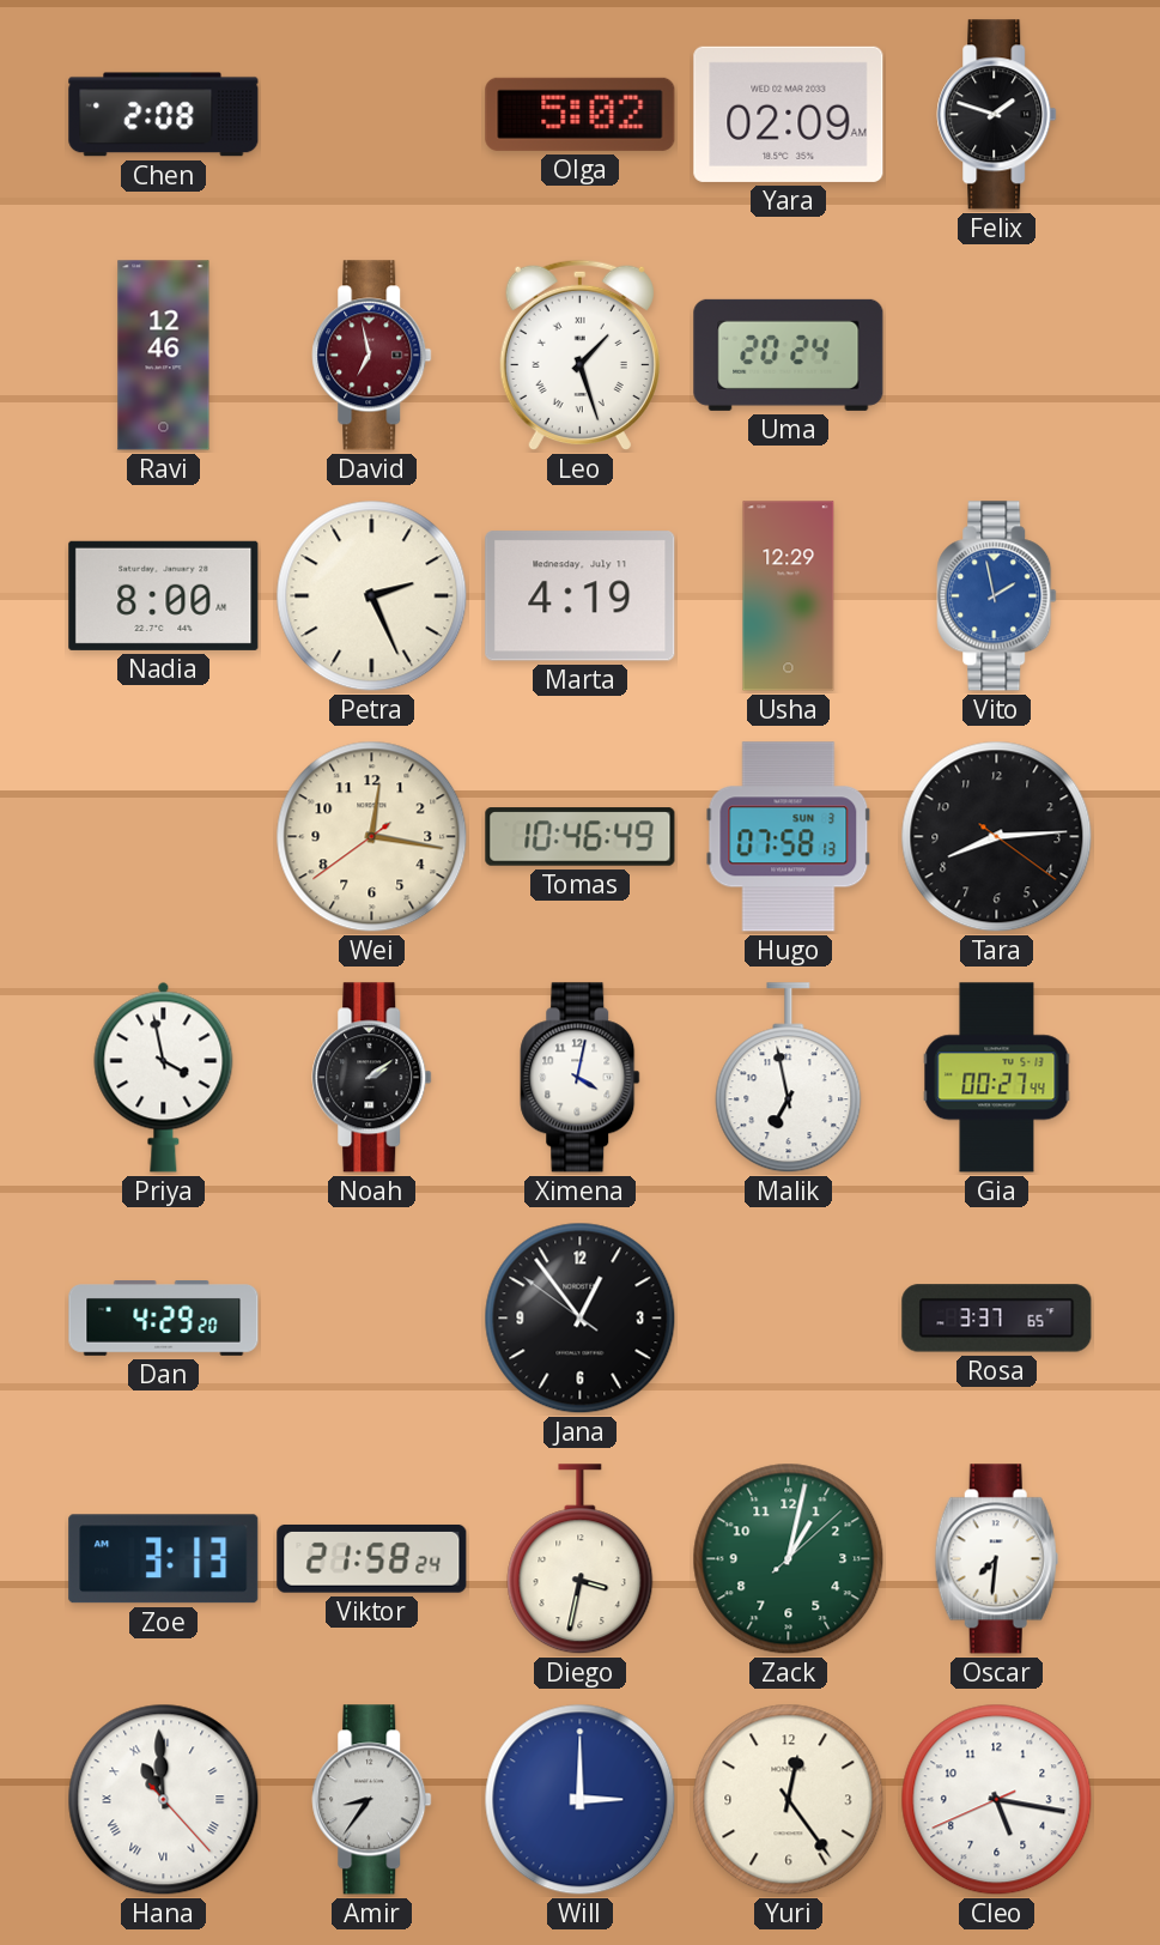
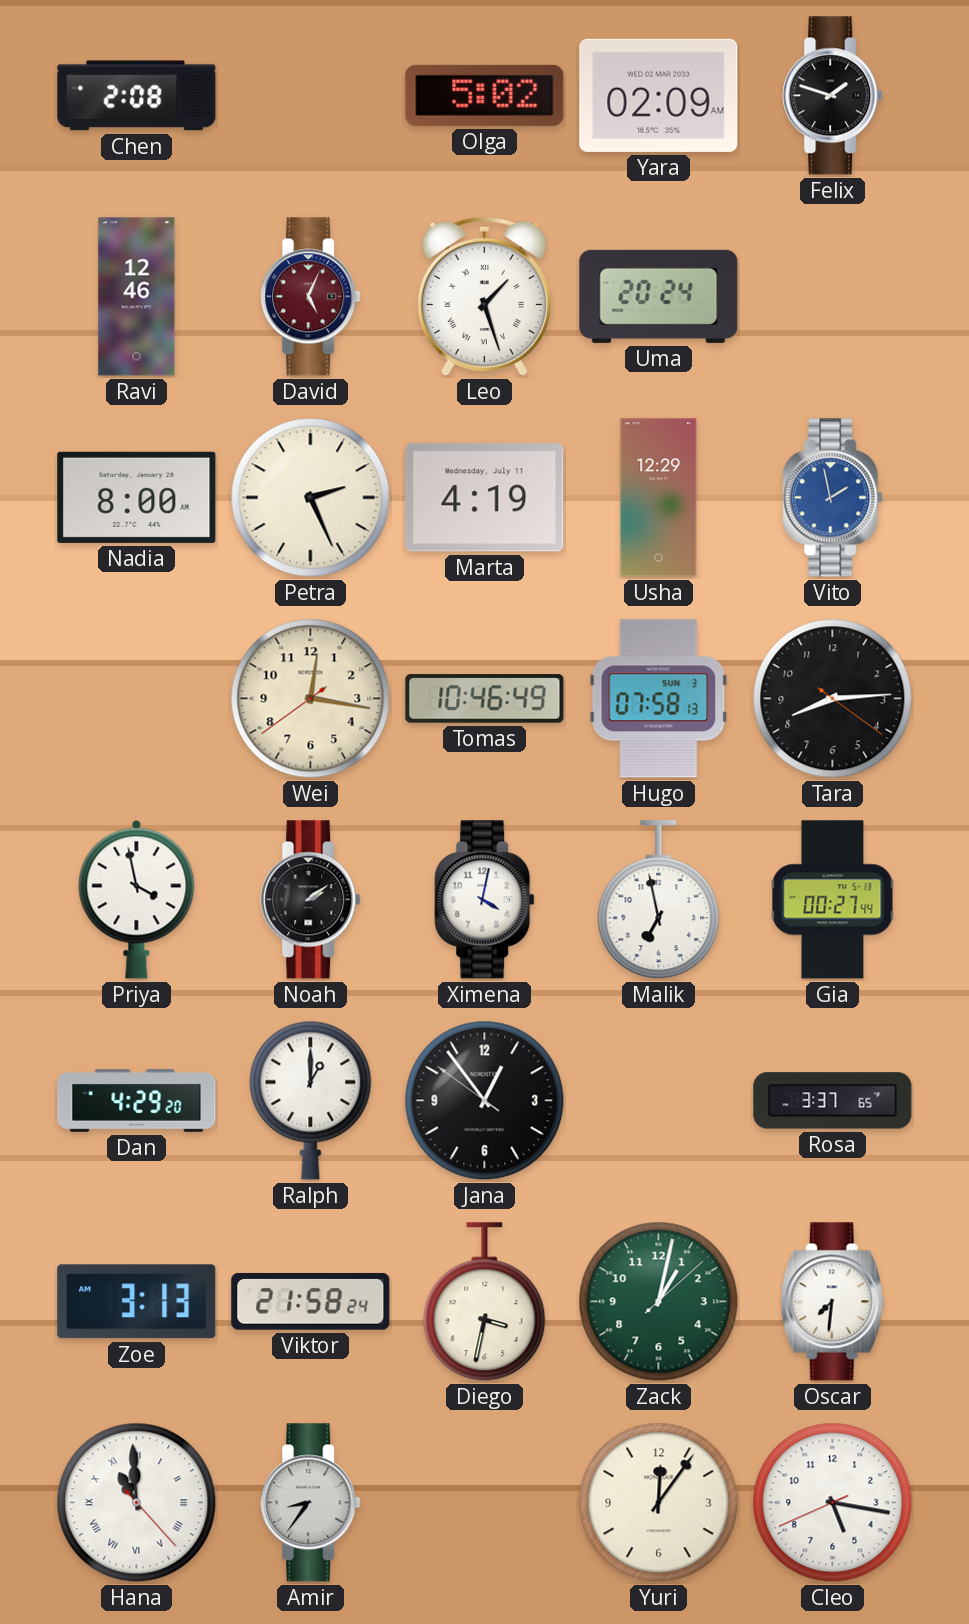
David: 6:58 -> 5:04 (311, 297)
Ralph: none -> 1:00 (311, 1100)
Will: 3:00 -> none (581, 1800)
Yuri: 12:24 -> 12:06 (659, 1503)
